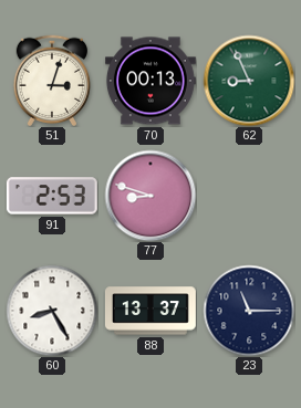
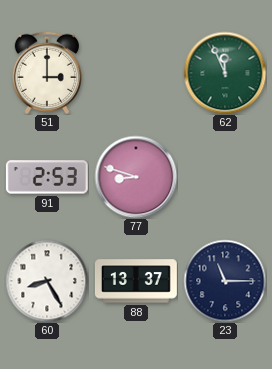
51: 3:03 -> 3:00 (46, 72)
70: 00:13 -> none (150, 81)
62: 8:56 -> 11:56 (225, 73)
